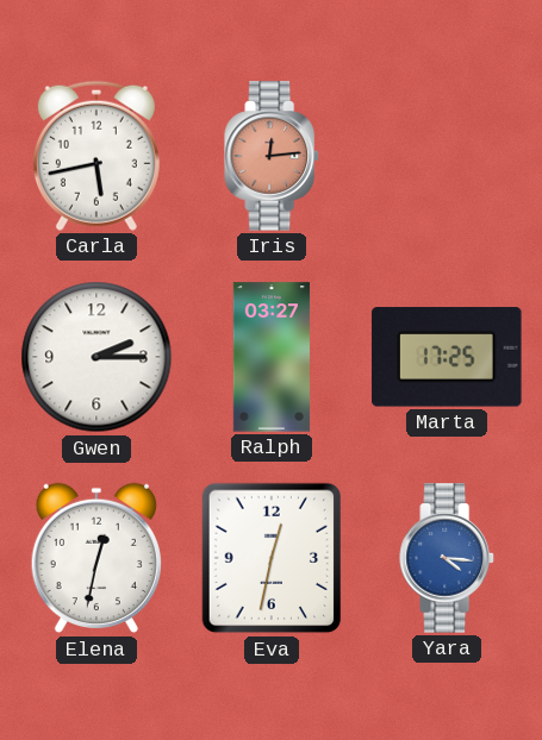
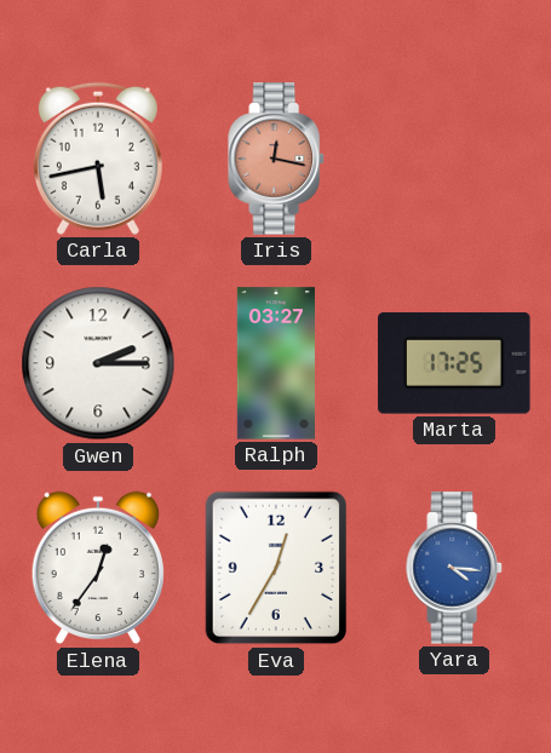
Iris: 12:14 -> 12:17 (276, 159)
Elena: 12:32 -> 12:36 (98, 568)
Eva: 12:32 -> 12:35 (276, 568)
